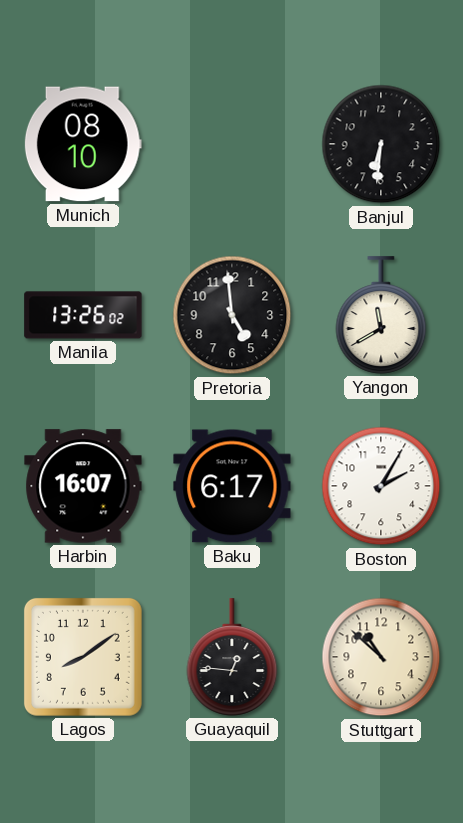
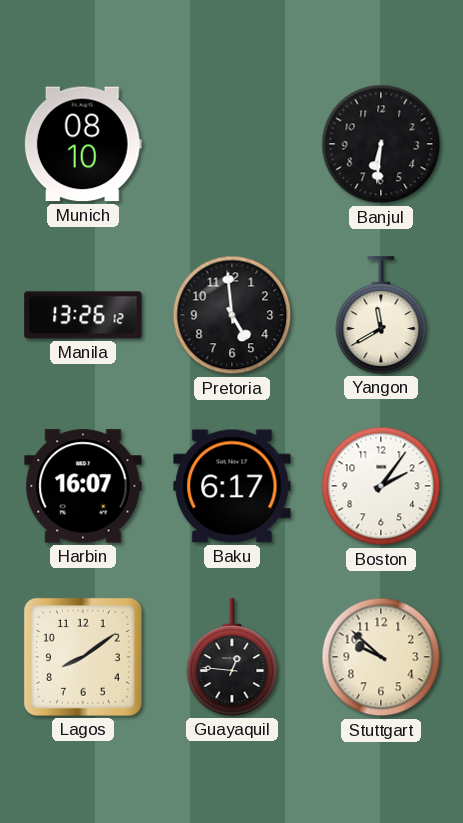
Manila: 13:26:02 -> 13:26:12 (83, 315)
Boston: 2:05 -> 2:06 (381, 486)
Stuttgart: 10:52 -> 9:52 (381, 657)
